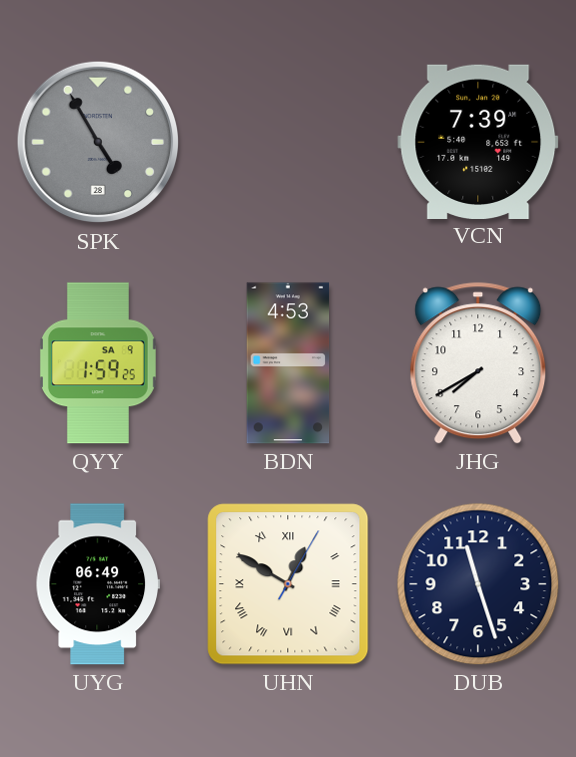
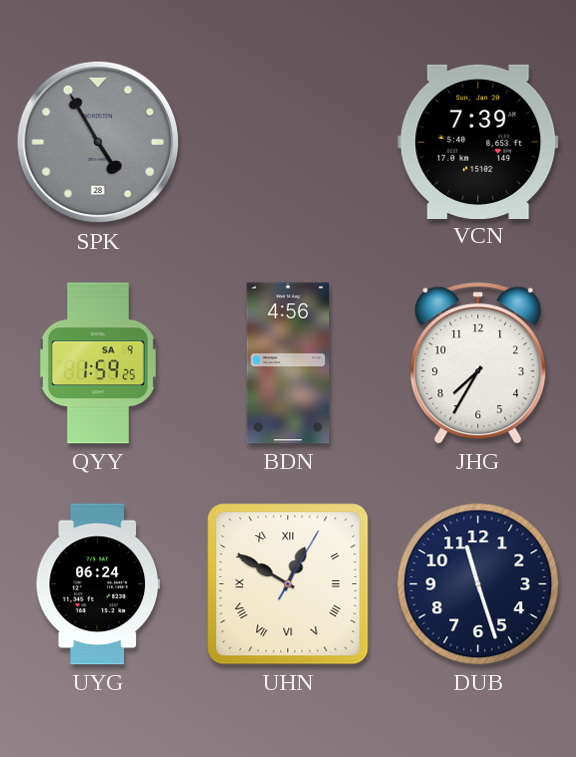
BDN: 4:53 -> 4:56 (288, 363)
JHG: 7:40 -> 7:35 (478, 363)
UYG: 06:49 -> 06:24 (97, 584)
